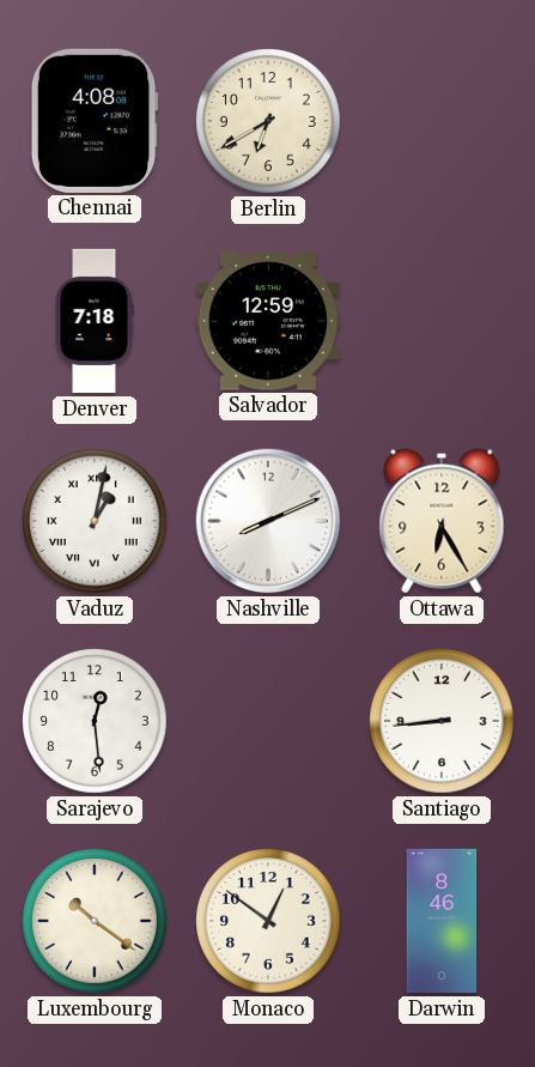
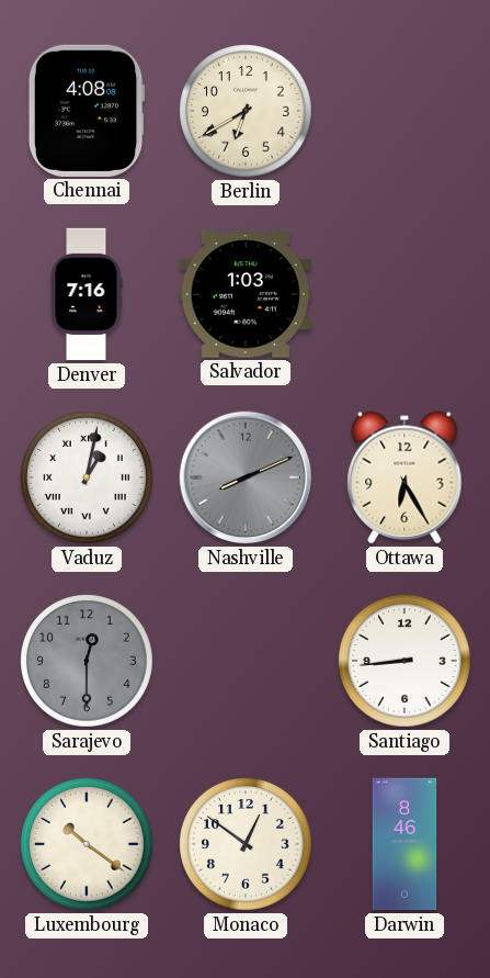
Denver: 7:18 -> 7:16 (87, 294)
Salvador: 12:59 -> 1:03 (246, 294)
Nashville dial: white -> grey (246, 477)
Sarajevo: 12:29 -> 12:30 (88, 662)
Sarajevo dial: white -> grey (88, 662)
